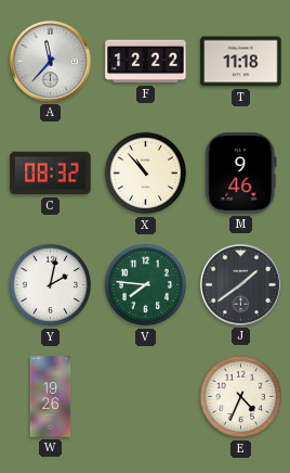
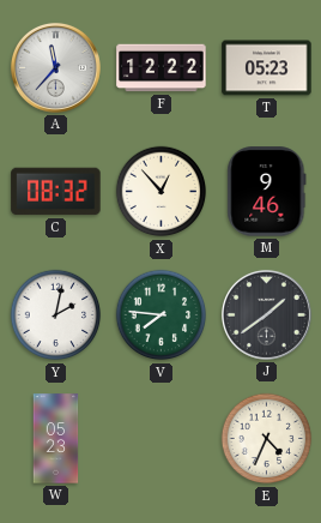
T: 11:18 -> 05:23 (267, 68)
X: 10:53 -> 12:53 (162, 192)
W: 19:26 -> 05:23 (56, 439)
